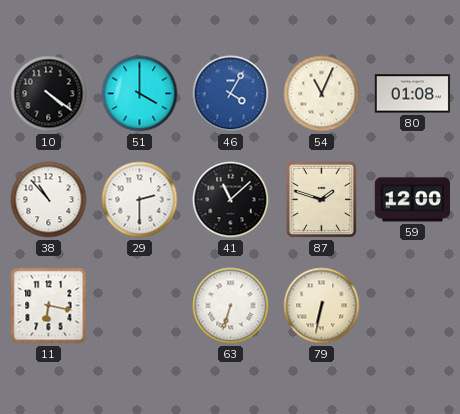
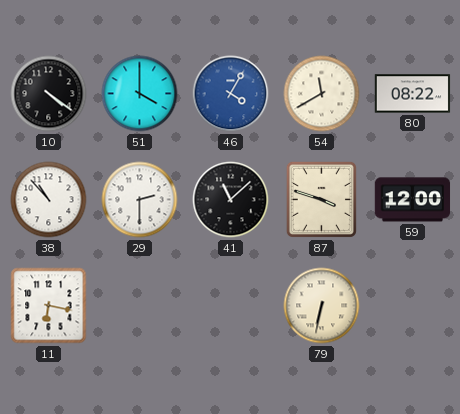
54: 11:04 -> 11:40 (322, 94)
80: 01:08 -> 08:22 (413, 94)
87: 1:48 -> 3:48 (321, 199)
63: 6:33 -> none (231, 306)
